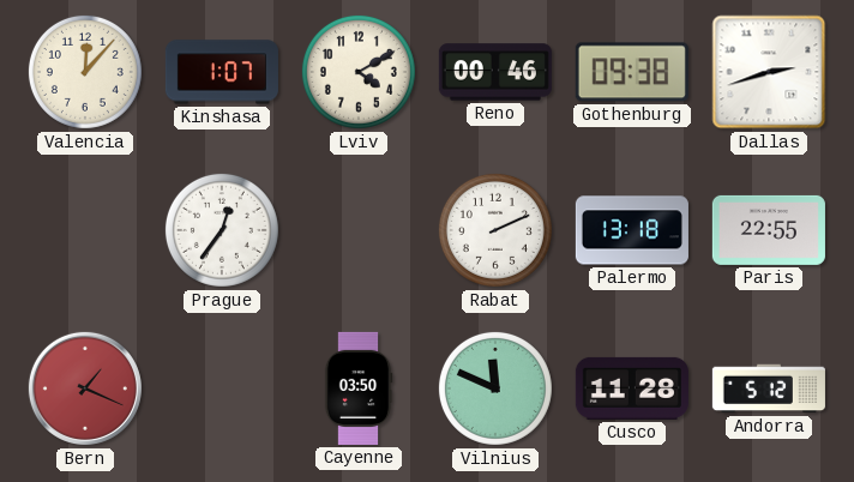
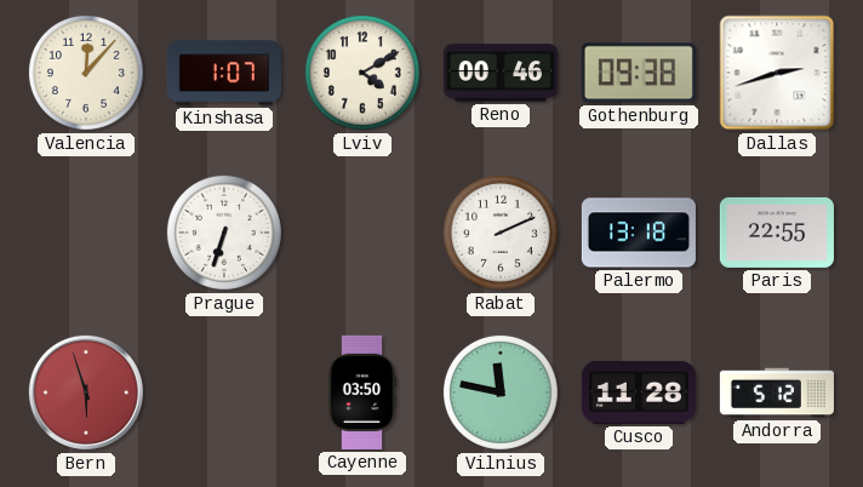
Prague: 12:36 -> 6:33 (224, 233)
Bern: 1:19 -> 5:57 (86, 393)
Vilnius: 11:49 -> 11:47 (501, 393)
